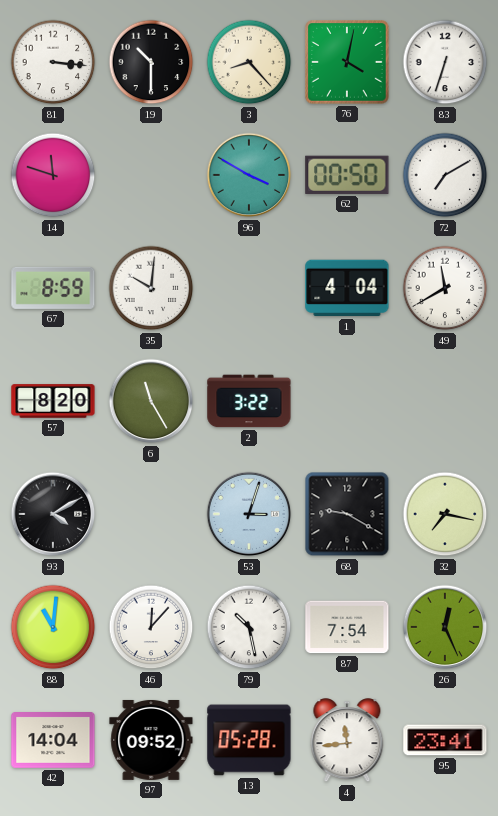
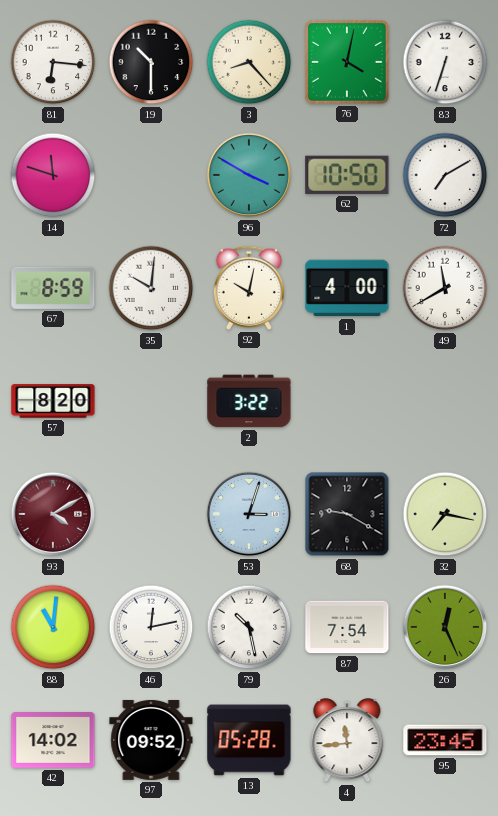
81: 3:16 -> 6:16 (53, 62)
62: 00:50 -> 10:50 (347, 175)
92: none -> 10:02 (249, 288)
1: 4:04 -> 4:00 (347, 288)
6: 11:25 -> none (151, 401)
93 dial: black -> burgundy (53, 514)
46: 12:07 -> 12:13 (151, 627)
42: 14:04 -> 14:02 (53, 741)
95: 23:41 -> 23:45 (445, 740)
